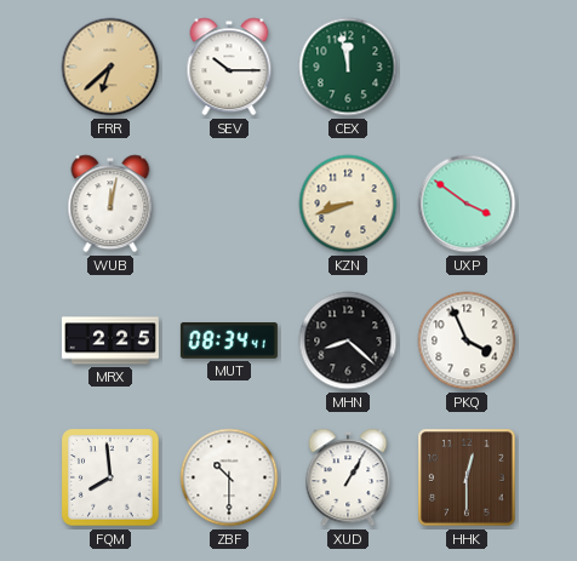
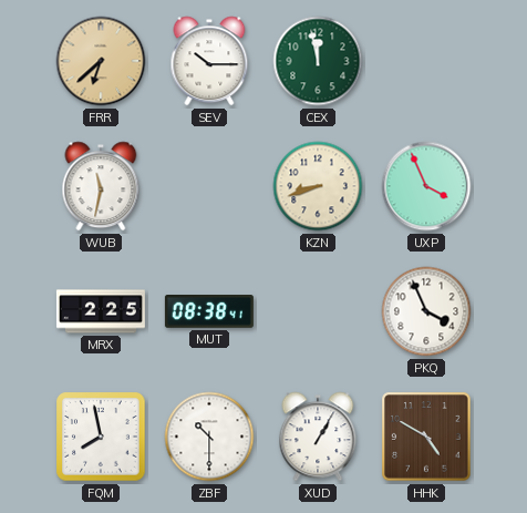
WUB: 12:02 -> 11:32 (101, 186)
UXP: 3:51 -> 3:56 (426, 186)
MUT: 08:34 -> 08:38 (209, 312)
MHN: 8:22 -> none (348, 340)
FQM: 7:59 -> 7:58 (101, 437)
HHK: 12:30 -> 4:50 (426, 437)
